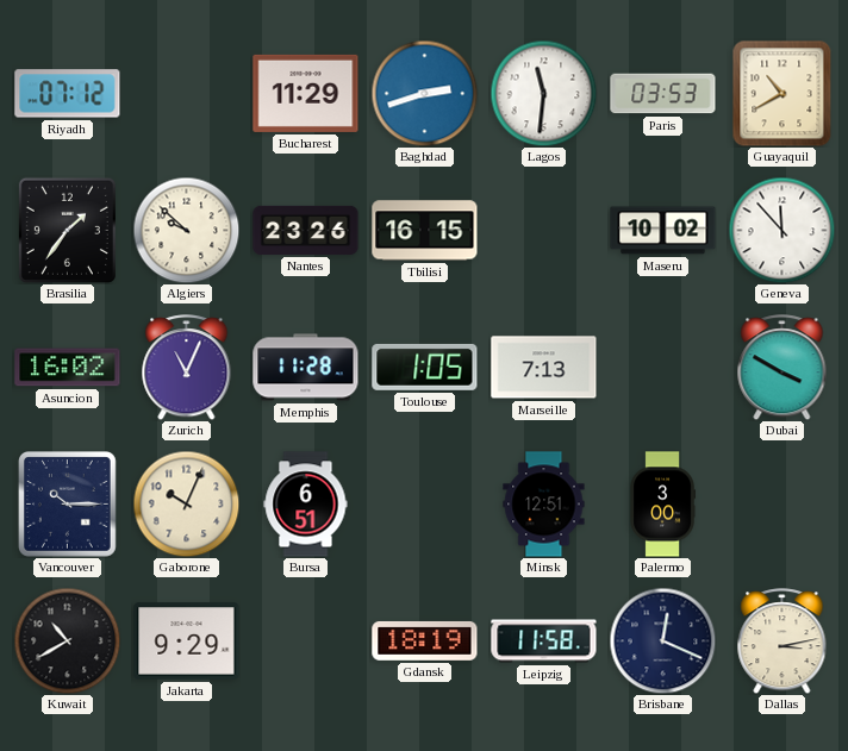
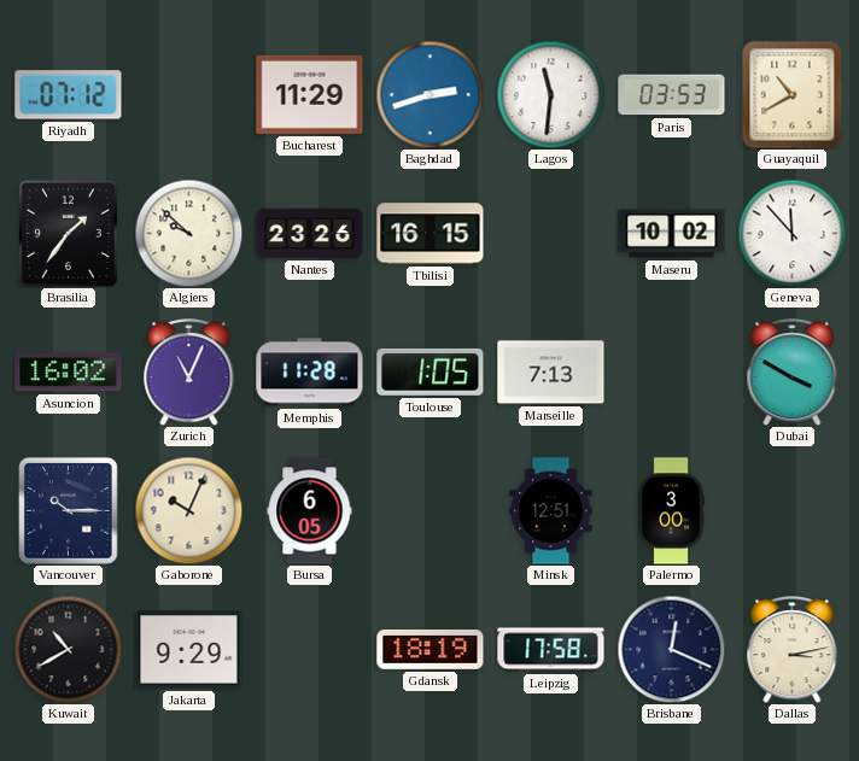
Bursa: 6:51 -> 6:05 (310, 511)
Leipzig: 11:58 -> 17:58 (551, 650)
